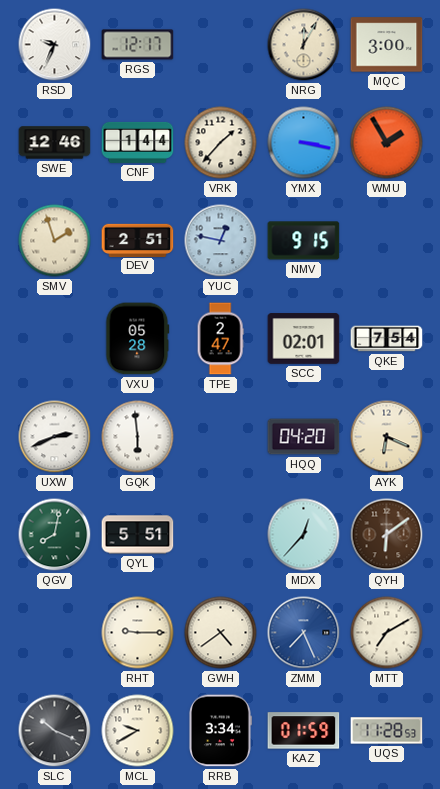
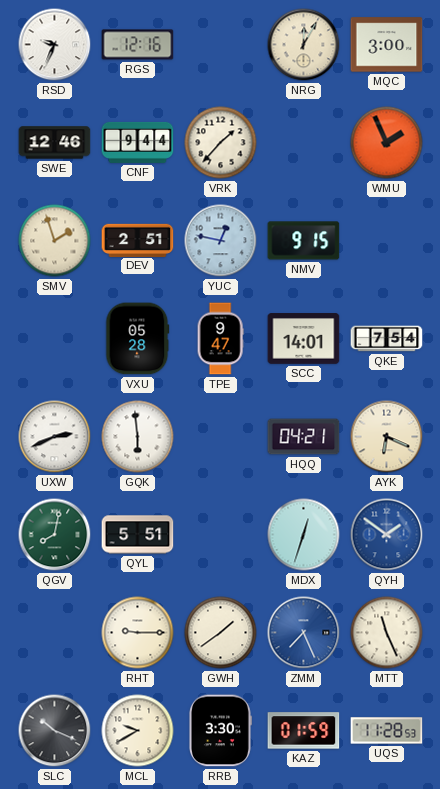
RGS: 12:17 -> 12:16 (138, 45)
CNF: 1:44 -> 9:44 (138, 142)
YMX: 3:17 -> none (304, 143)
WMU: 1:55 -> 1:56 (387, 143)
TPE: 2:47 -> 9:47 (220, 339)
SCC: 02:01 -> 14:01 (304, 339)
HQQ: 04:20 -> 04:21 (304, 437)
MDX: 12:37 -> 12:33 (304, 535)
QYH: 6:09 -> 1:51 (387, 535)
QYH dial: brown -> blue (387, 535)
GWH: 4:39 -> 1:39 (221, 633)
MTT: 7:10 -> 11:26 (387, 633)
RRB: 3:34 -> 3:30 (220, 731)
